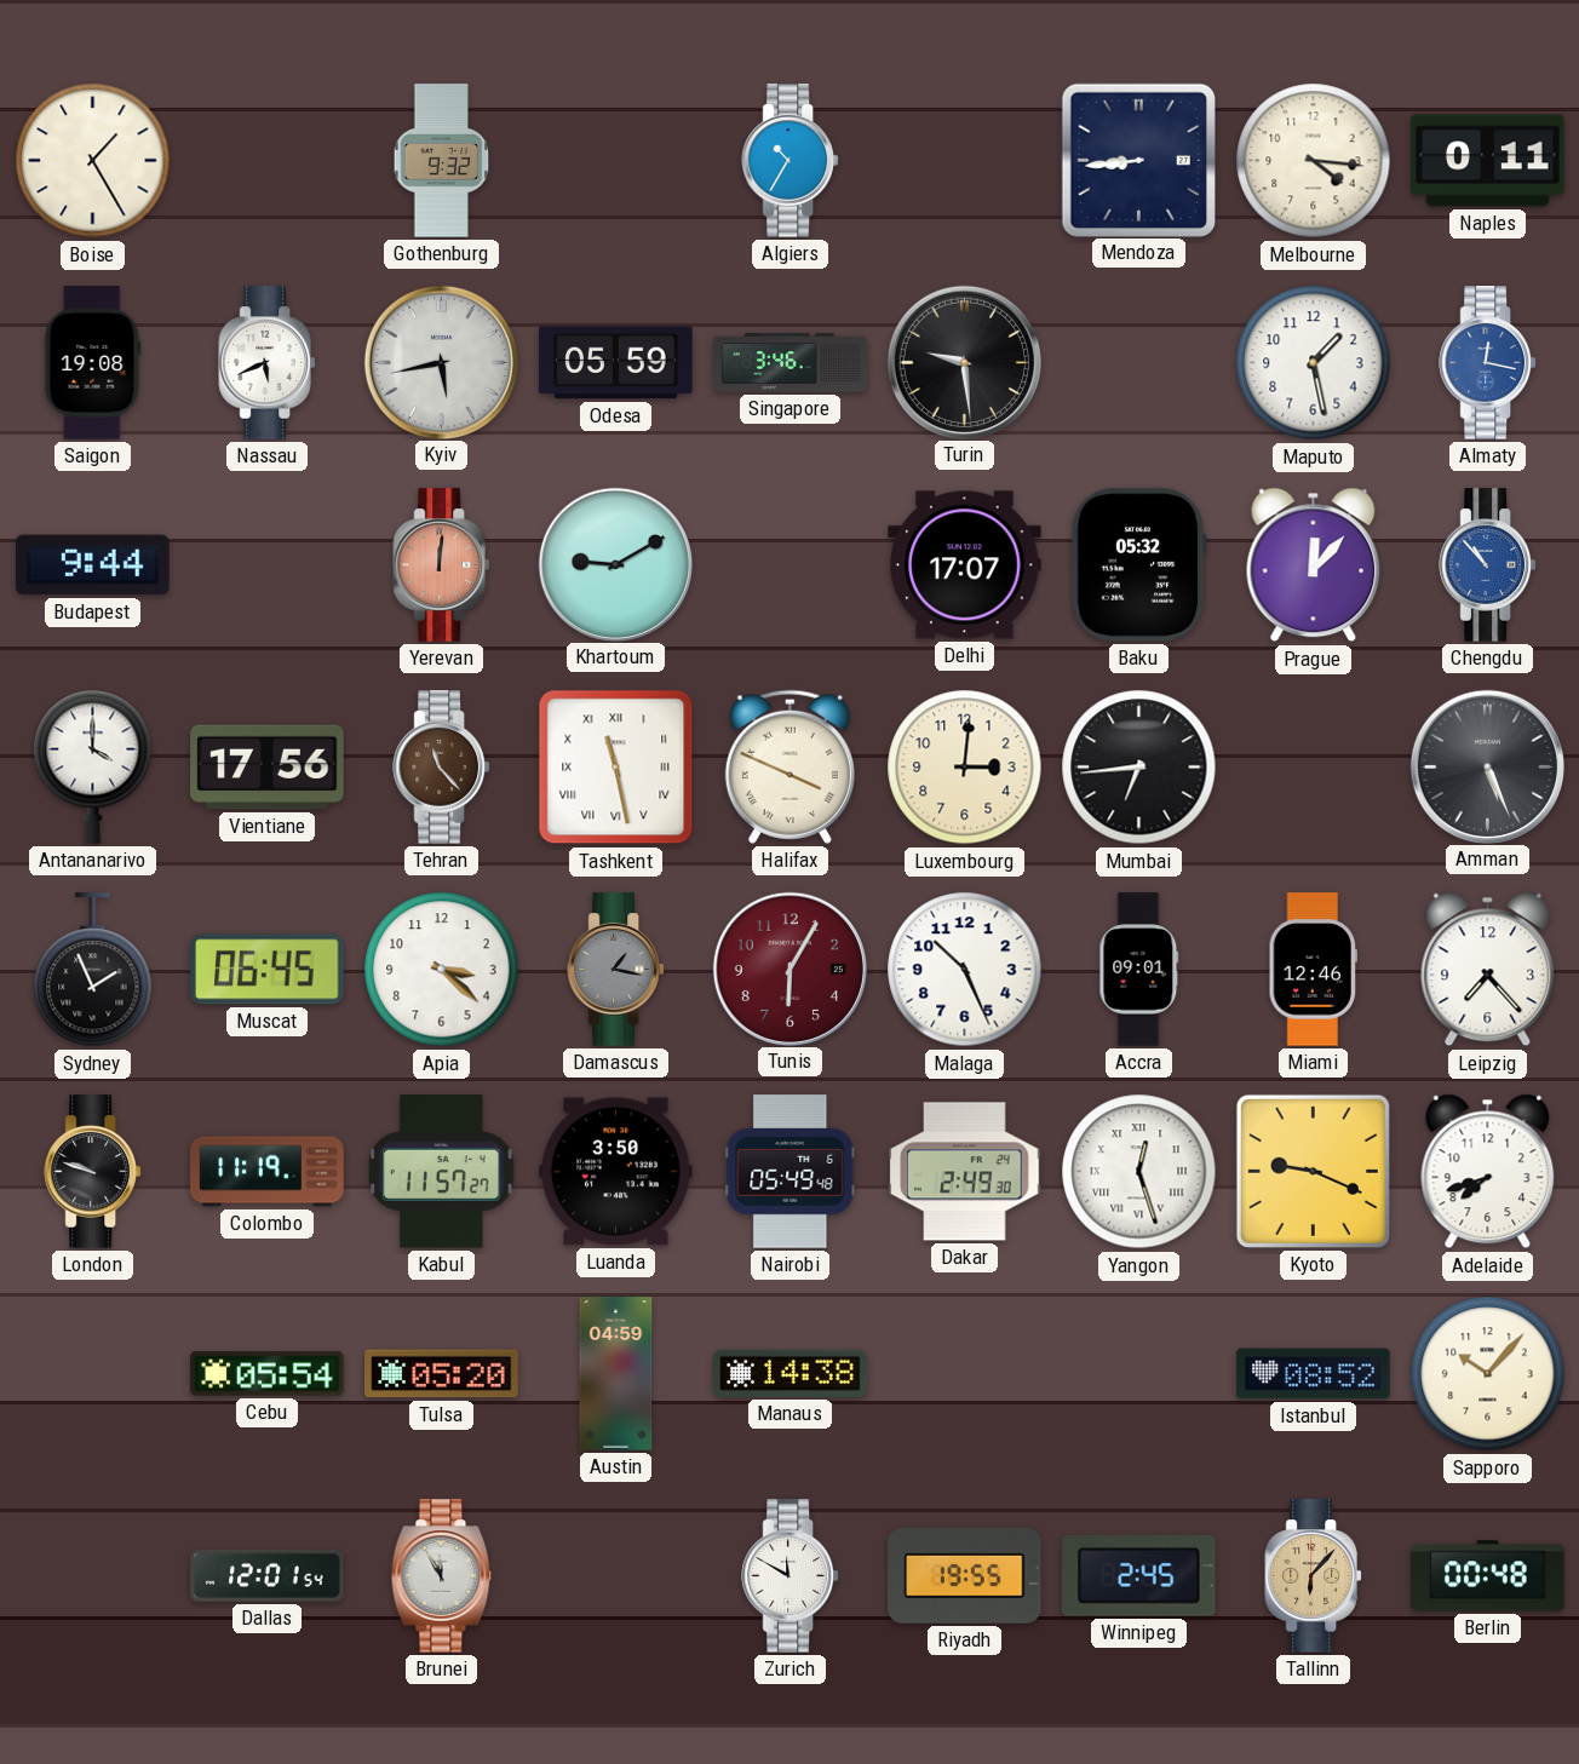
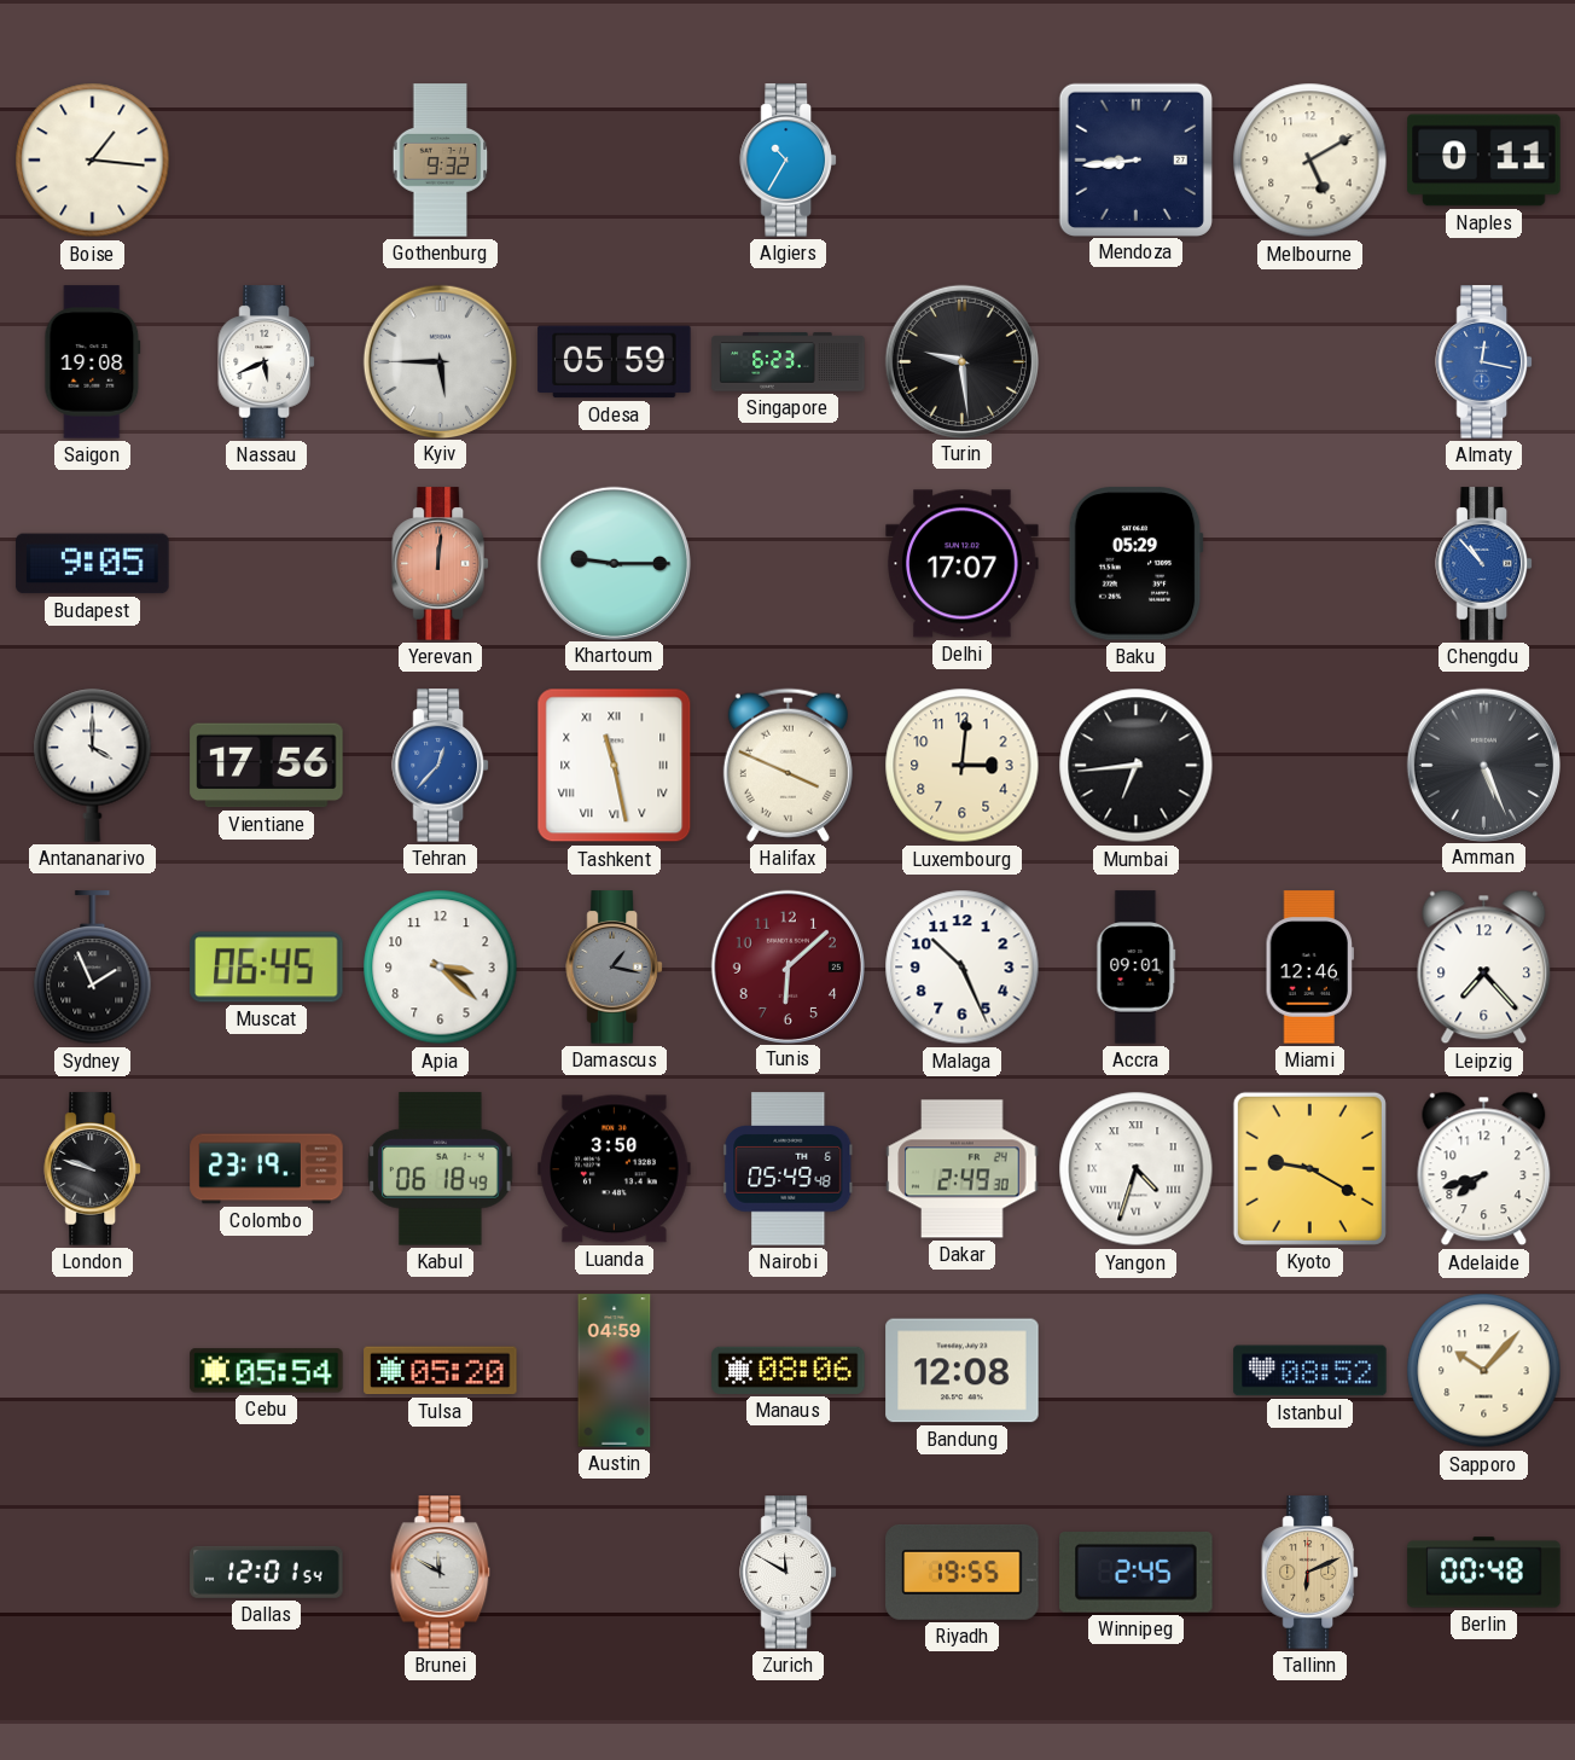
Boise: 1:25 -> 1:16 (93, 161)
Melbourne: 4:16 -> 5:10 (1310, 161)
Kyiv: 5:43 -> 5:45 (440, 361)
Singapore: 3:46 -> 6:23 (789, 362)
Maputo: 1:28 -> none (1314, 363)
Budapest: 9:44 -> 9:05 (93, 564)
Khartoum: 9:10 -> 9:15 (614, 563)
Baku: 05:32 -> 05:29 (1135, 564)
Prague: 12:07 -> none (1314, 565)
Tehran: 11:23 -> 12:37 (440, 766)
Tehran dial: brown -> blue (440, 766)
Tunis: 6:05 -> 6:08 (787, 966)
Colombo: 11:19 -> 23:19 (267, 1169)
Kabul: 11:57 -> 06:18 (441, 1169)
Yangon: 12:27 -> 4:33 (1137, 1169)
Kyoto: 9:19 -> 9:20 (1309, 1168)
Manaus: 14:38 -> 08:06 (789, 1370)
Bandung: none -> 12:08 (963, 1371)
Brunei: 11:55 -> 11:50 (441, 1573)
Tallinn: 6:07 -> 6:11 (1309, 1573)
